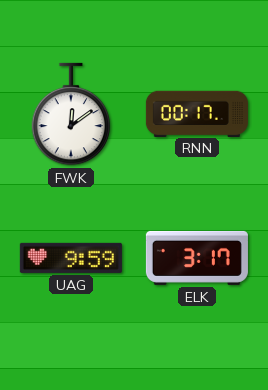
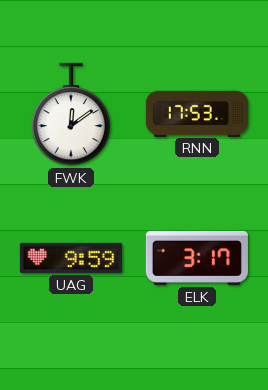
RNN: 00:17 -> 17:53 (197, 113)
